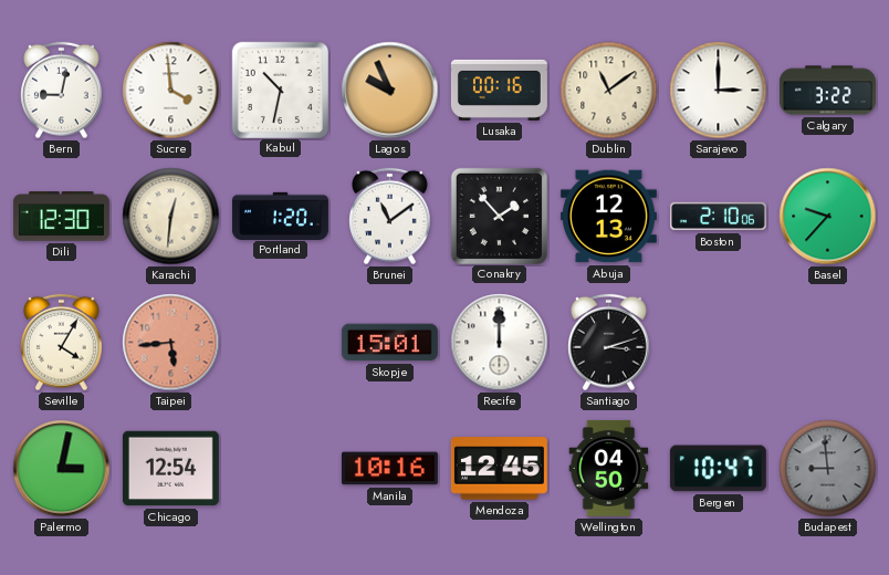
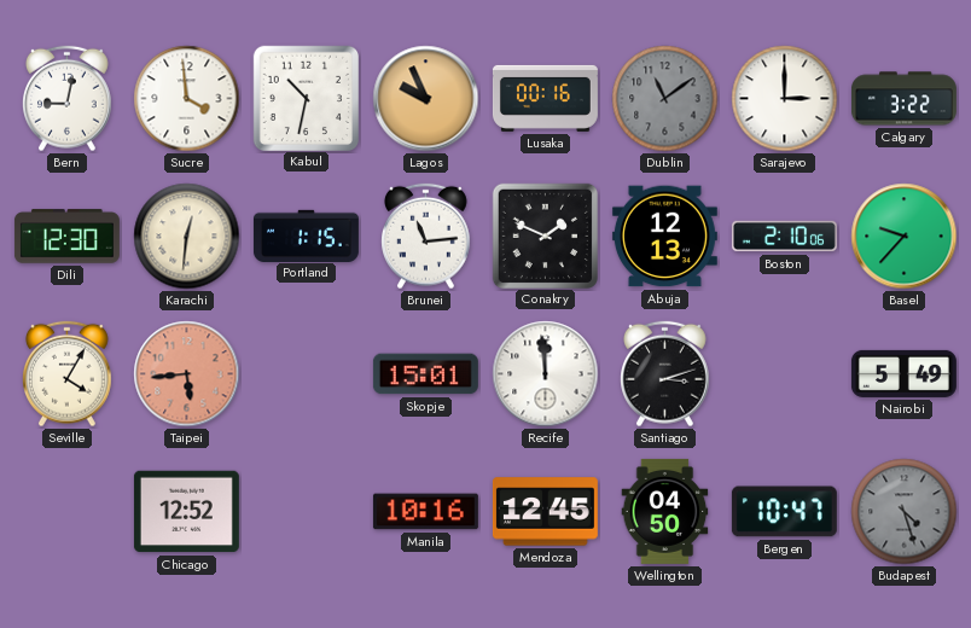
Dublin dial: cream -> grey (665, 99)
Portland: 1:20 -> 1:15 (306, 235)
Brunei: 11:09 -> 11:14 (426, 237)
Conakry: 1:53 -> 1:49 (545, 235)
Recife: 12:00 -> 11:59 (546, 374)
Nairobi: none -> 5:49 (903, 373)
Palermo: 3:02 -> none (62, 469)
Chicago: 12:54 -> 12:52 (186, 512)
Budapest: 8:59 -> 4:27 (905, 512)
